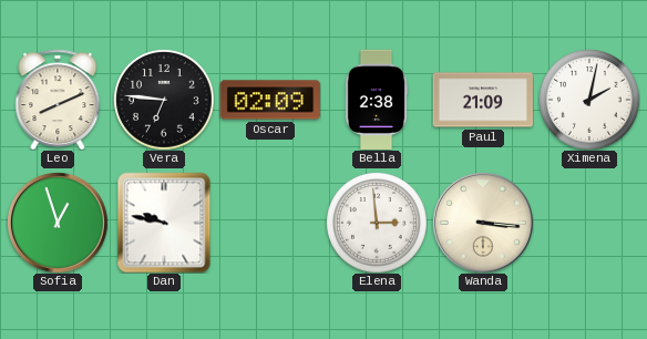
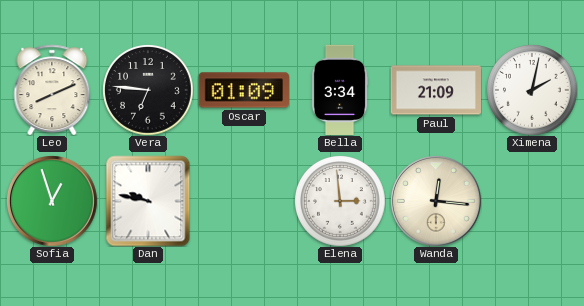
Oscar: 02:09 -> 01:09 (244, 90)
Bella: 2:38 -> 3:34 (340, 89)
Wanda: 3:16 -> 12:16 (436, 201)
